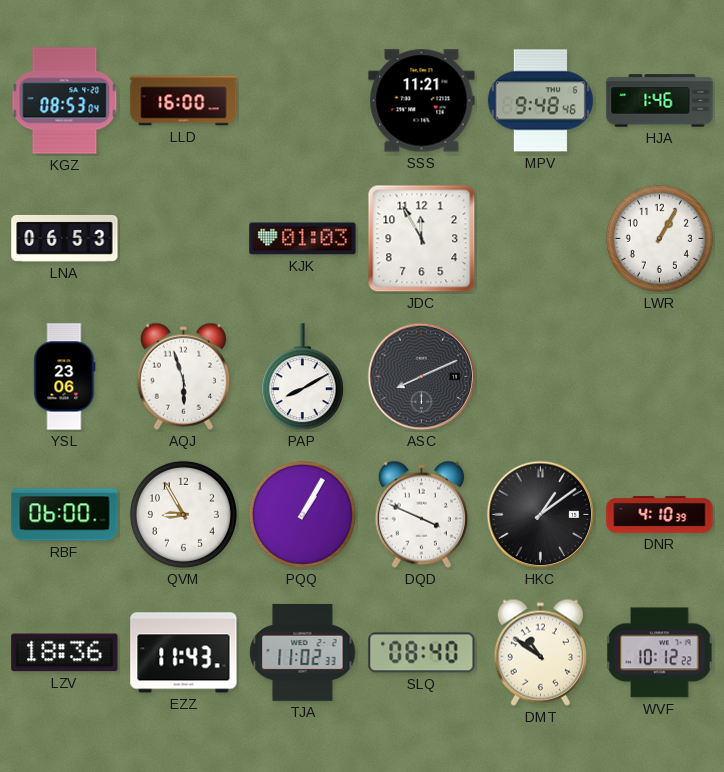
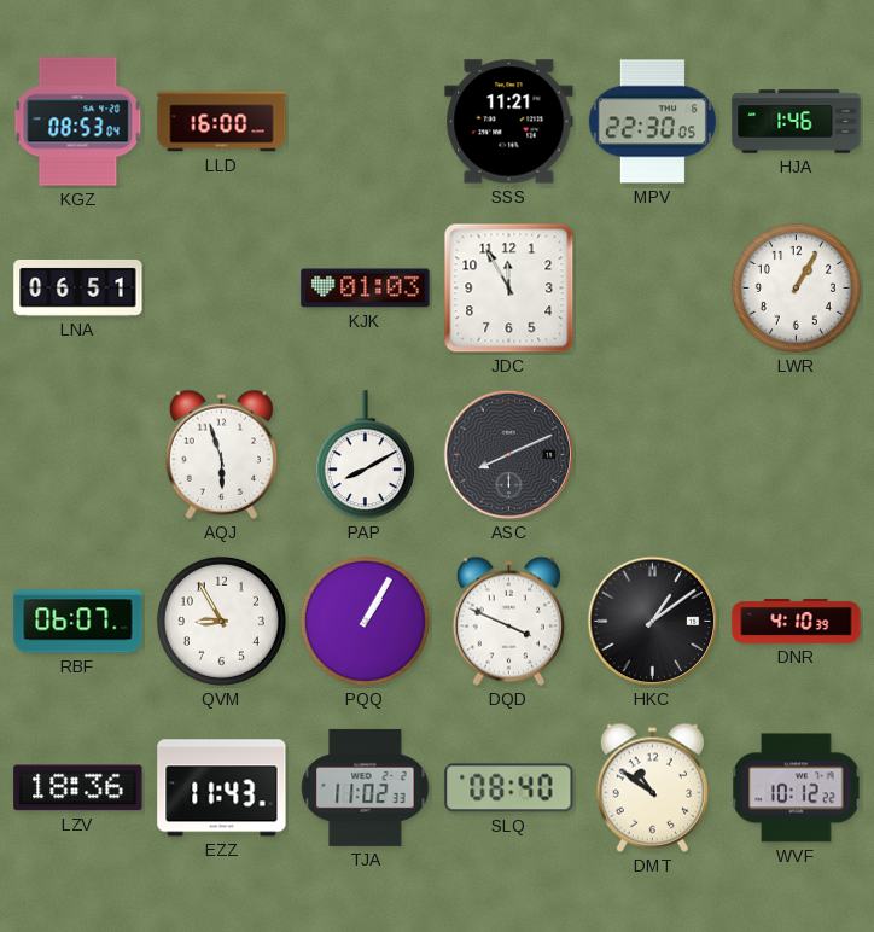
MPV: 9:48 -> 22:30 (652, 122)
LNA: 06:53 -> 06:51 (78, 287)
YSL: 23:06 -> none (65, 377)
RBF: 06:00 -> 06:07 (78, 622)
